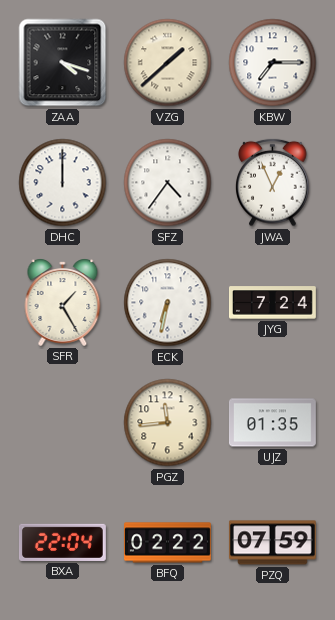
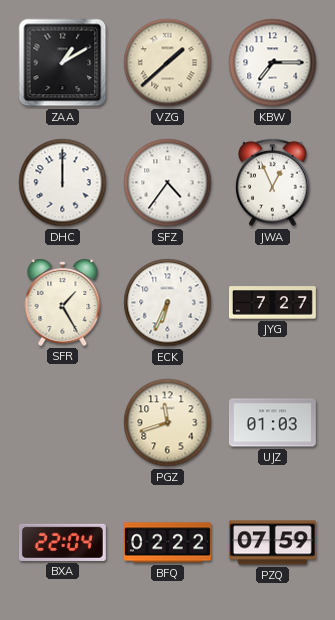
ZAA: 4:18 -> 1:10 (63, 63)
ECK: 6:32 -> 6:34 (168, 303)
JYG: 7:24 -> 7:27 (273, 303)
PGZ: 11:44 -> 11:42 (168, 423)
UJZ: 01:35 -> 01:03 (272, 423)
